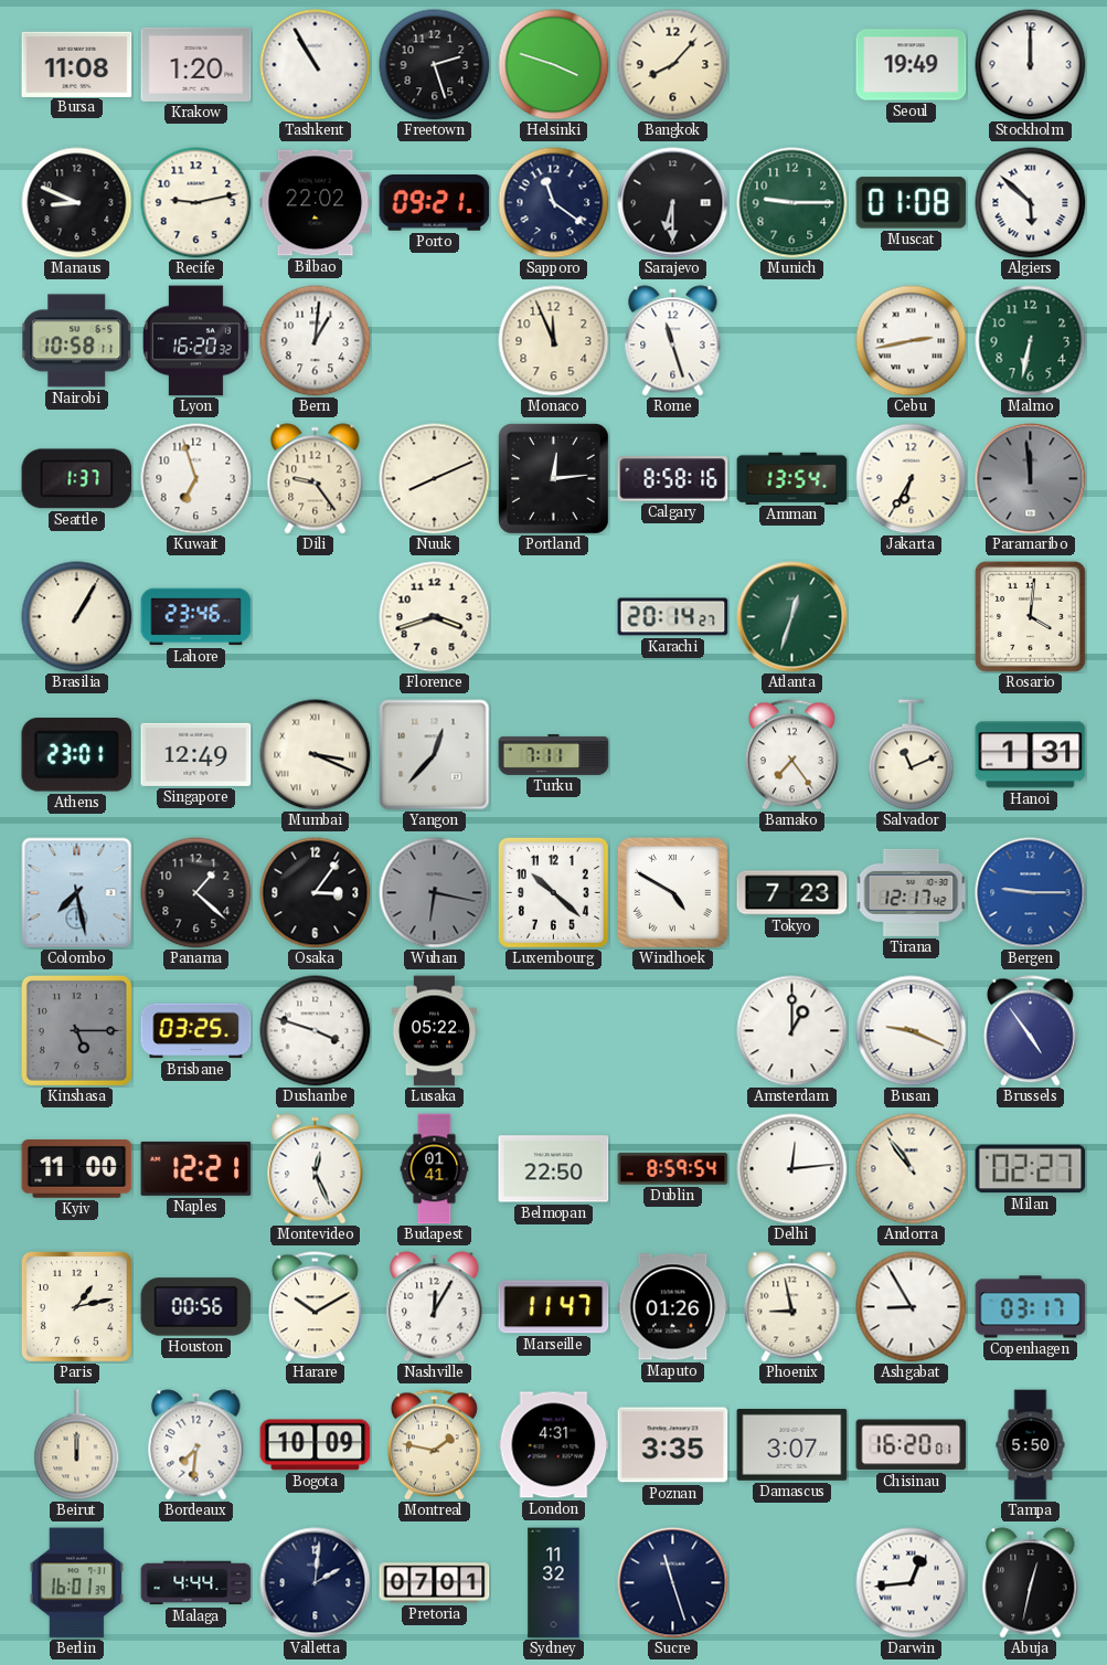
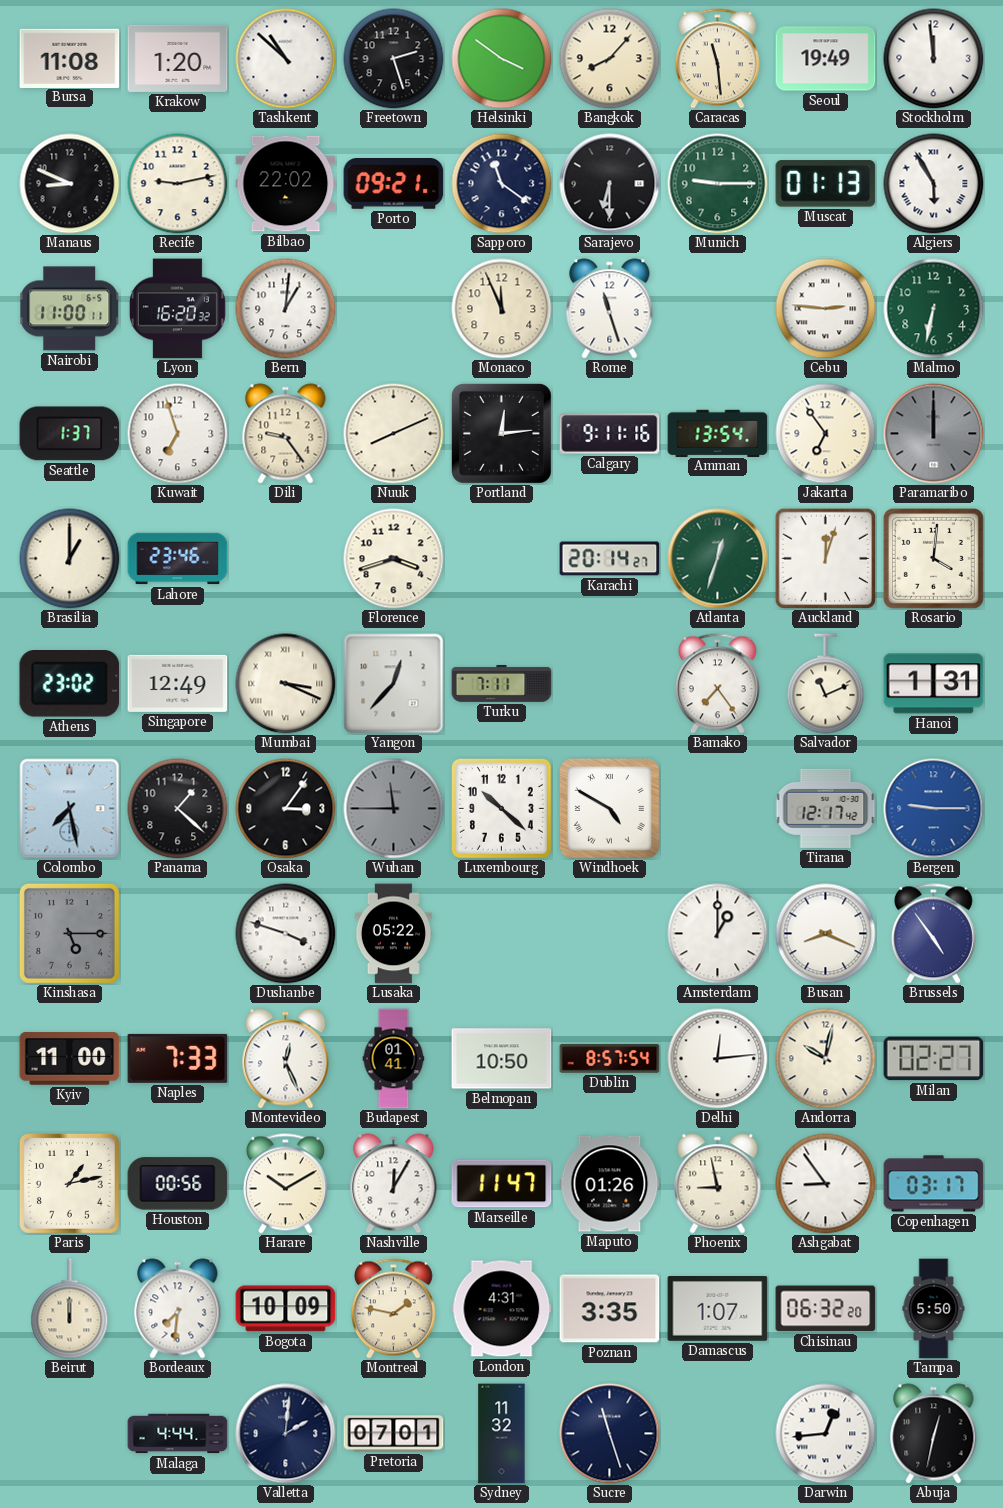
Tashkent: 10:55 -> 10:52 (286, 59)
Helsinki: 3:48 -> 3:51 (502, 59)
Caracas: none -> 11:29 (717, 59)
Stockholm: 12:00 -> 11:59 (934, 59)
Muscat: 01:08 -> 01:13 (826, 184)
Algiers: 5:52 -> 5:55 (934, 184)
Nairobi: 10:58 -> 11:00 (70, 309)
Cebu: 2:43 -> 2:46 (826, 309)
Calgary: 8:58 -> 9:11 (610, 434)
Jakarta: 6:35 -> 6:54 (826, 434)
Paramaribo: 11:59 -> 12:00 (934, 434)
Brasilia: 1:05 -> 1:00 (70, 559)
Auckland: none -> 12:03 (825, 558)
Athens: 23:01 -> 23:02 (70, 684)
Wuhan: 6:17 -> 11:45 (394, 809)
Tokyo: 7:23 -> none (792, 893)
Brisbane: 03:25 -> none (196, 1031)
Busan: 9:19 -> 8:19 (826, 934)
Naples: 12:21 -> 7:33 (178, 1058)
Belmopan: 22:50 -> 10:50 (502, 1059)
Dublin: 8:59 -> 8:57 (610, 1059)
Andorra: 10:54 -> 10:02 (826, 1059)
Ashgabat: 8:55 -> 8:54 (826, 1184)
Damascus: 3:07 -> 1:07 (718, 1309)
Chisinau: 16:20 -> 06:32 (826, 1309)
Berlin: 16:01 -> none (76, 1583)
